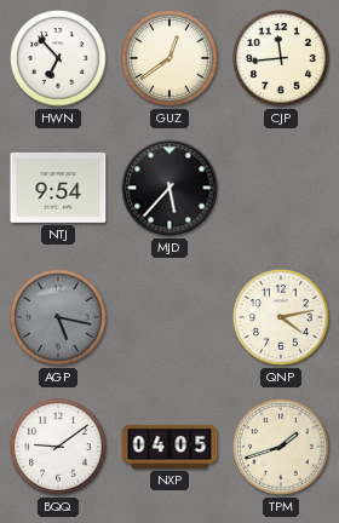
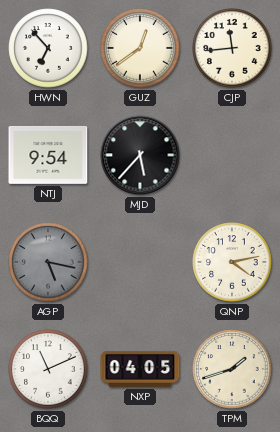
BQQ: 9:09 -> 11:11 (48, 369)
